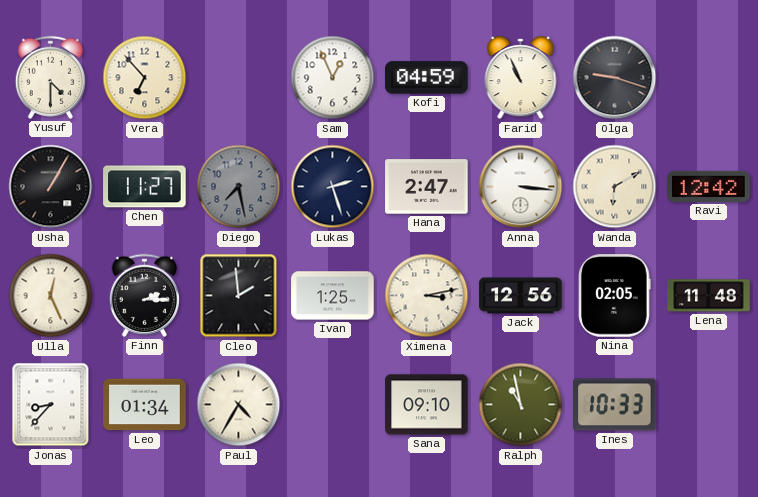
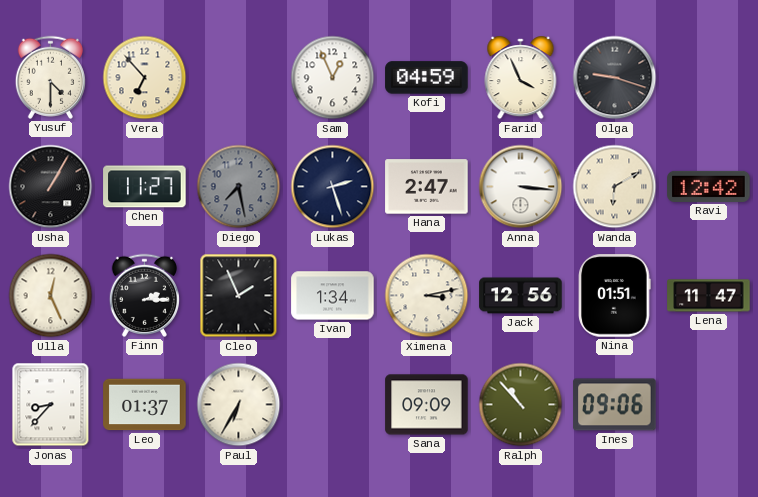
Farid: 10:56 -> 3:56 (521, 78)
Cleo: 1:59 -> 1:56 (239, 296)
Ivan: 1:25 -> 1:34 (333, 296)
Nina: 02:05 -> 01:51 (615, 296)
Lena: 11:48 -> 11:47 (709, 296)
Leo: 01:34 -> 01:37 (145, 405)
Paul: 4:35 -> 6:35 (239, 405)
Sana: 09:10 -> 09:09 (427, 405)
Ralph: 10:58 -> 10:53 (521, 405)
Ines: 10:33 -> 09:06 (615, 405)
